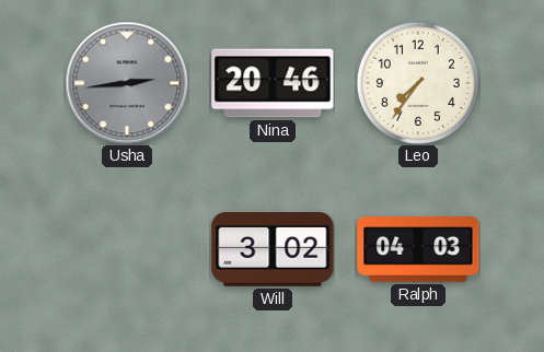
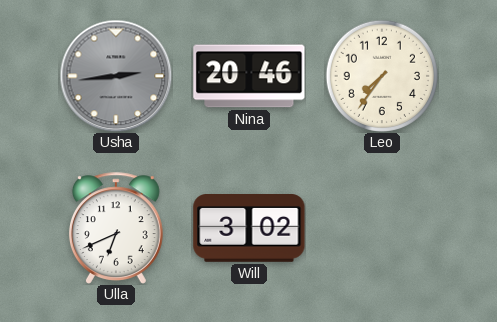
Ulla: none -> 6:41 (116, 228)
Ralph: 04:03 -> none (418, 250)
